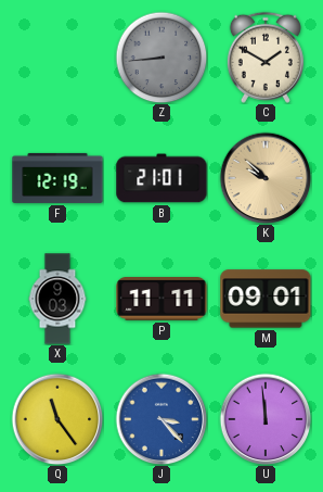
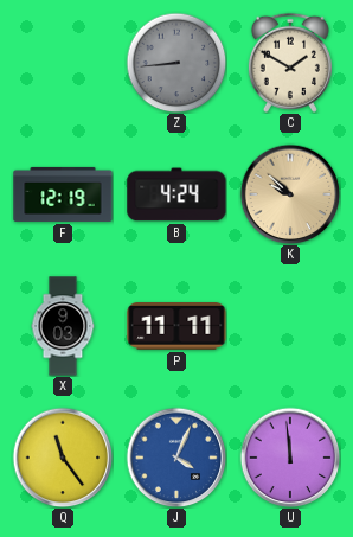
B: 21:01 -> 4:24 (176, 194)
M: 09:01 -> none (266, 299)
J: 3:23 -> 4:04 (176, 458)
